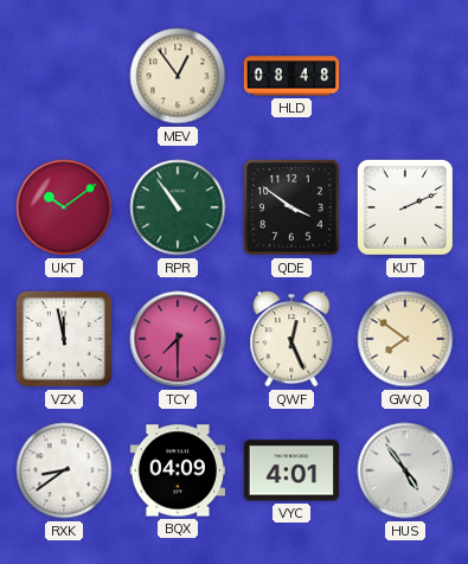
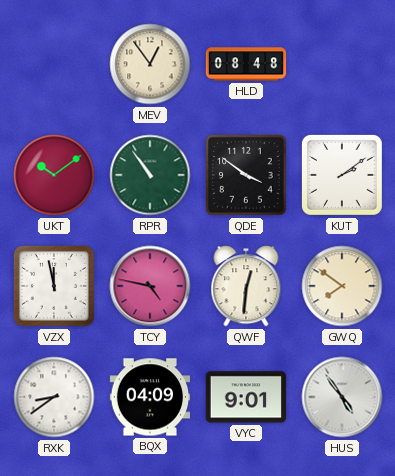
KUT: 2:11 -> 2:09 (342, 175)
TCY: 7:30 -> 4:47 (150, 286)
QWF: 12:26 -> 12:31 (246, 286)
VYC: 4:01 -> 9:01 (246, 397)
